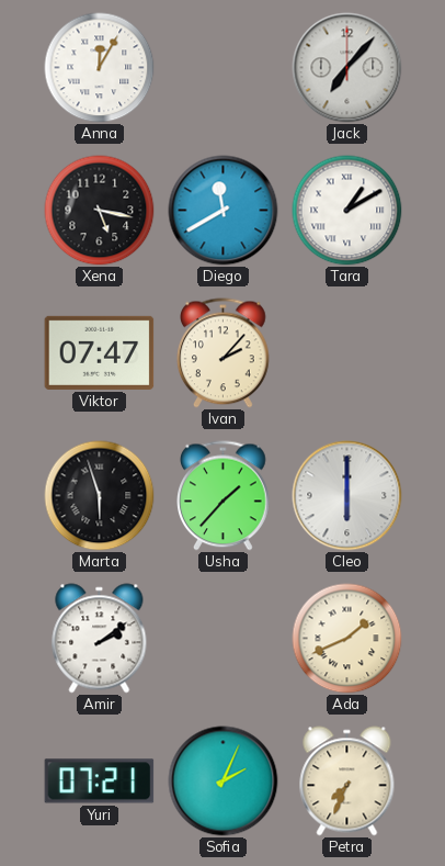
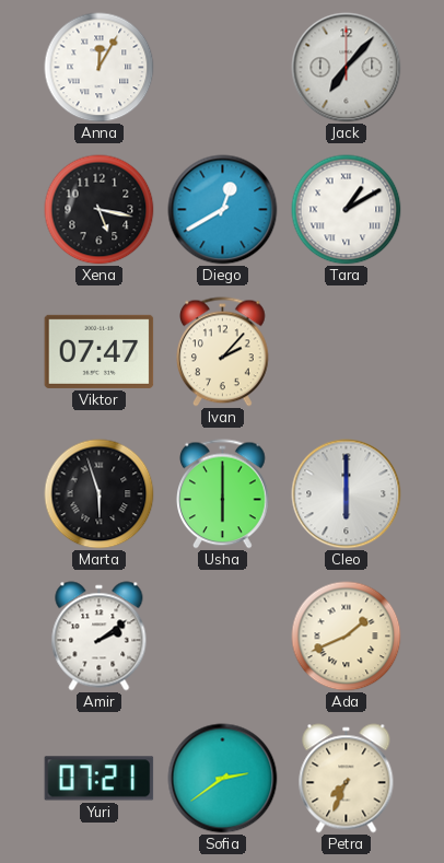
Diego: 11:40 -> 12:40 (223, 210)
Usha: 1:37 -> 6:00 (223, 494)
Sofia: 2:04 -> 2:39 (223, 779)
